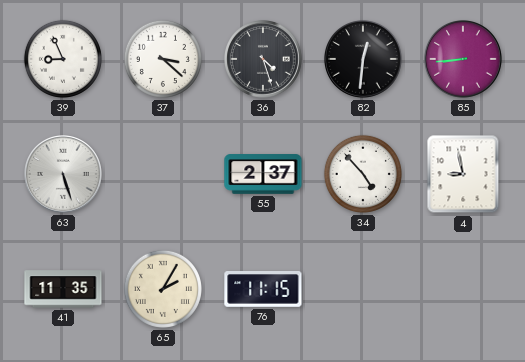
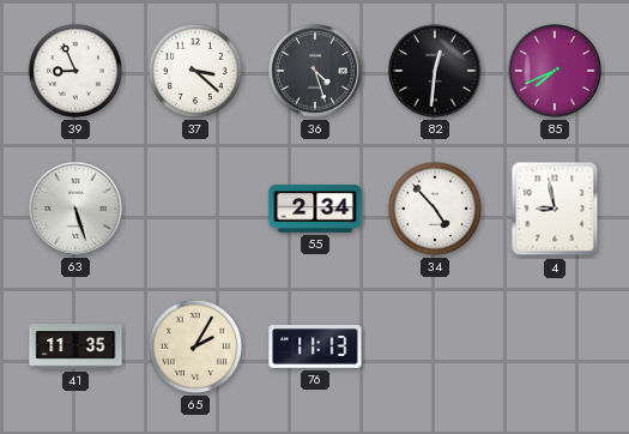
85: 8:44 -> 7:41 (556, 72)
55: 2:37 -> 2:34 (315, 209)
76: 11:15 -> 11:13 (315, 348)
